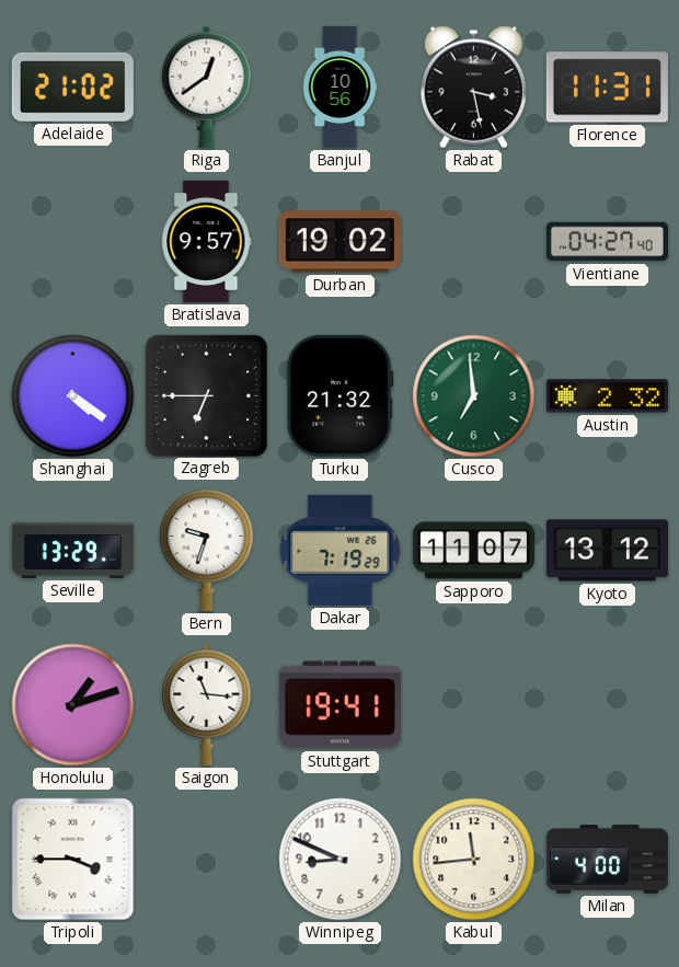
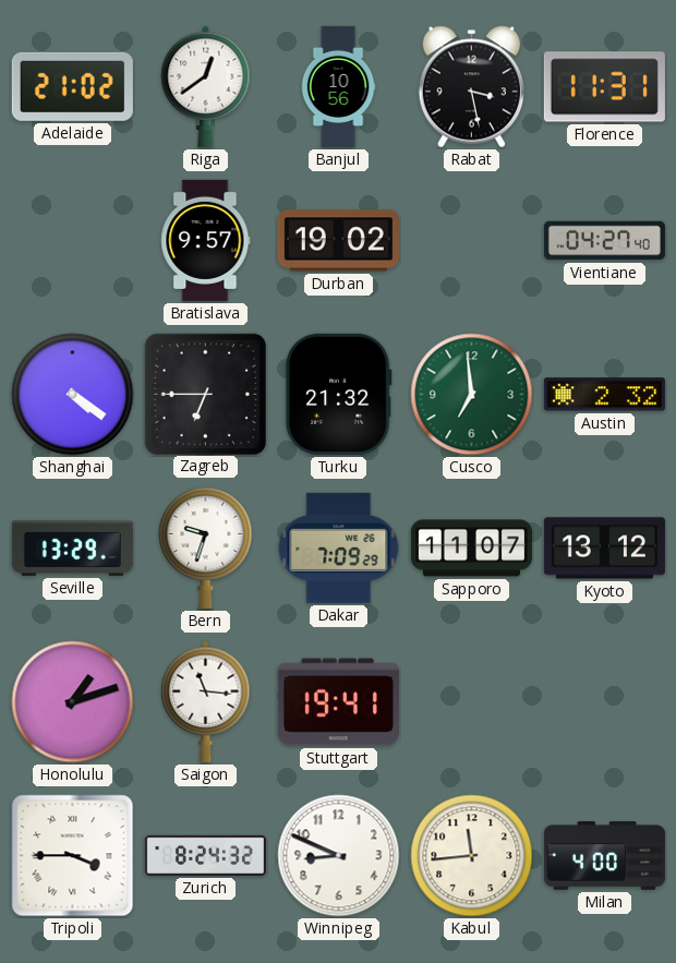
Dakar: 7:19 -> 7:09 (339, 547)
Zurich: none -> 8:24 (205, 855)
